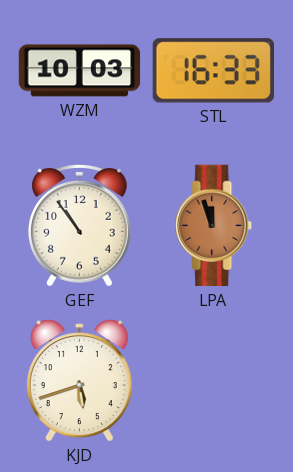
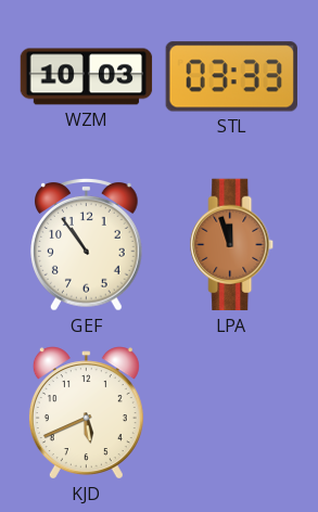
STL: 16:33 -> 03:33 (231, 77)
KJD: 5:42 -> 5:41 (86, 413)
